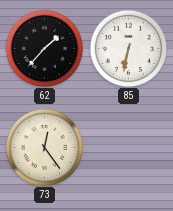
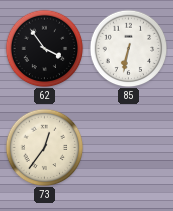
62: 1:37 -> 3:54 (44, 48)
73: 12:24 -> 12:36 (44, 147)
